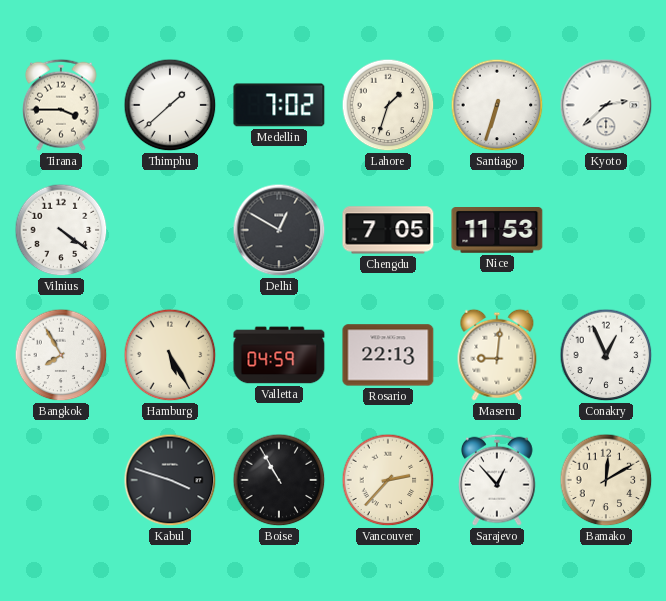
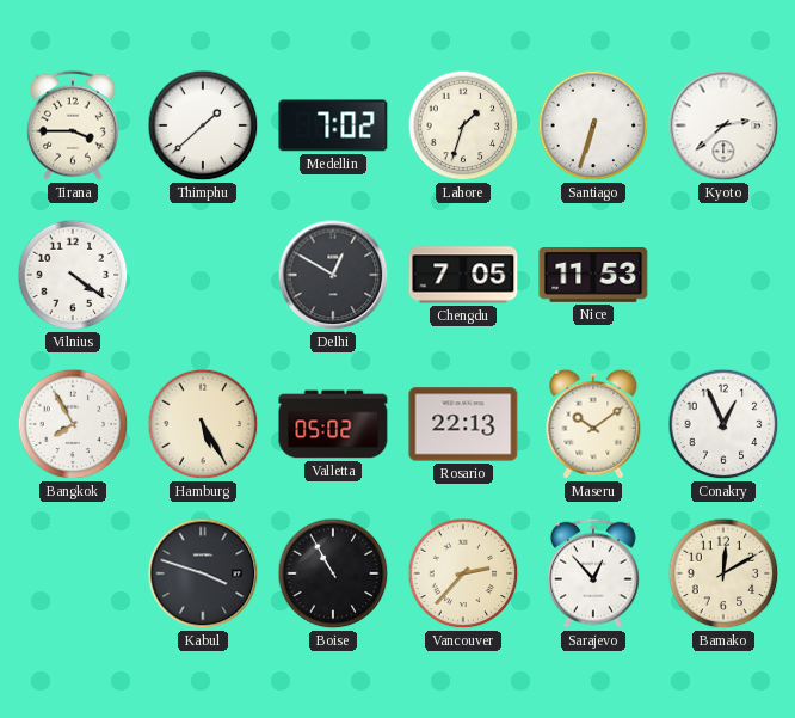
Valletta: 04:59 -> 05:02 (333, 424)
Maseru: 9:01 -> 10:09 (593, 424)
